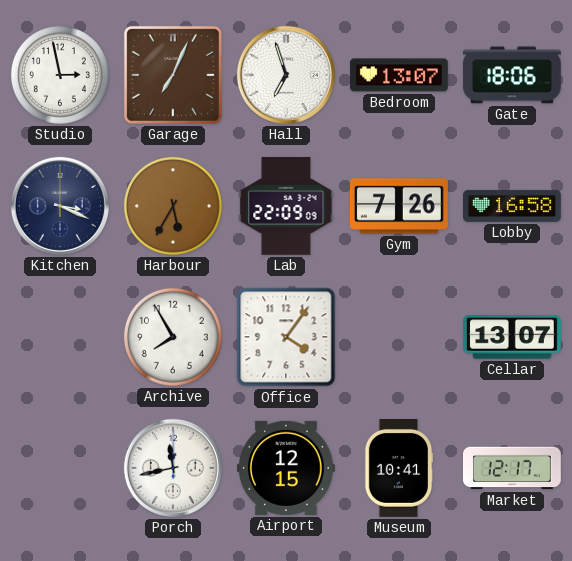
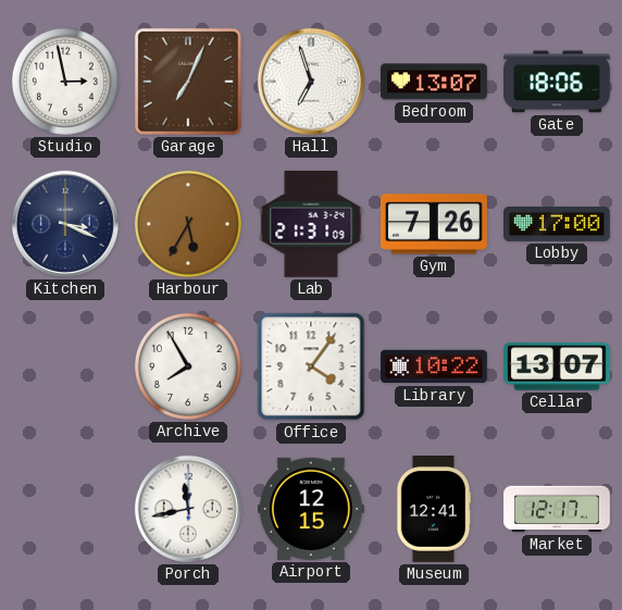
Lab: 22:09 -> 21:31 (311, 224)
Lobby: 16:58 -> 17:00 (558, 224)
Library: none -> 10:22 (435, 366)
Museum: 10:41 -> 12:41 (434, 510)
